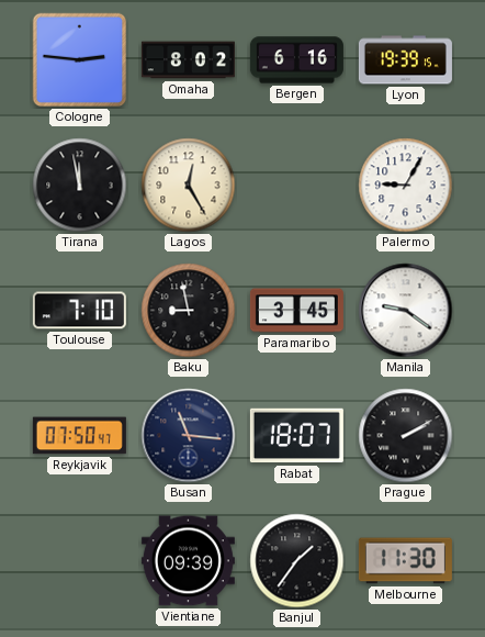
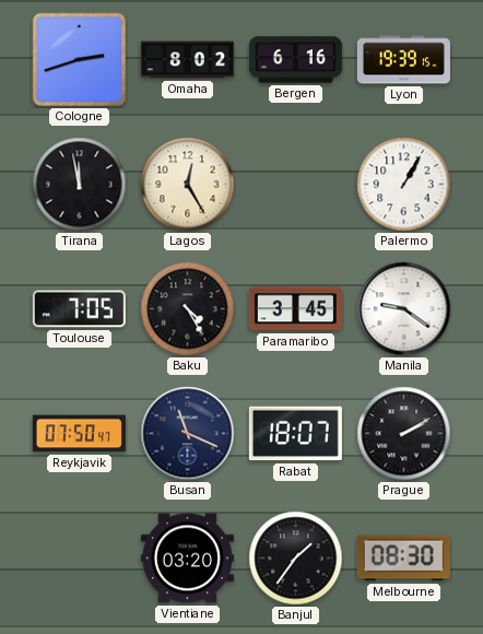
Cologne: 2:46 -> 2:42 (80, 60)
Palermo: 9:05 -> 1:05 (404, 185)
Toulouse: 7:10 -> 7:05 (79, 309)
Baku: 8:58 -> 4:25 (188, 309)
Busan: 11:16 -> 11:19 (188, 434)
Vientiane: 09:39 -> 03:20 (187, 559)
Melbourne: 11:30 -> 08:30 (403, 559)
